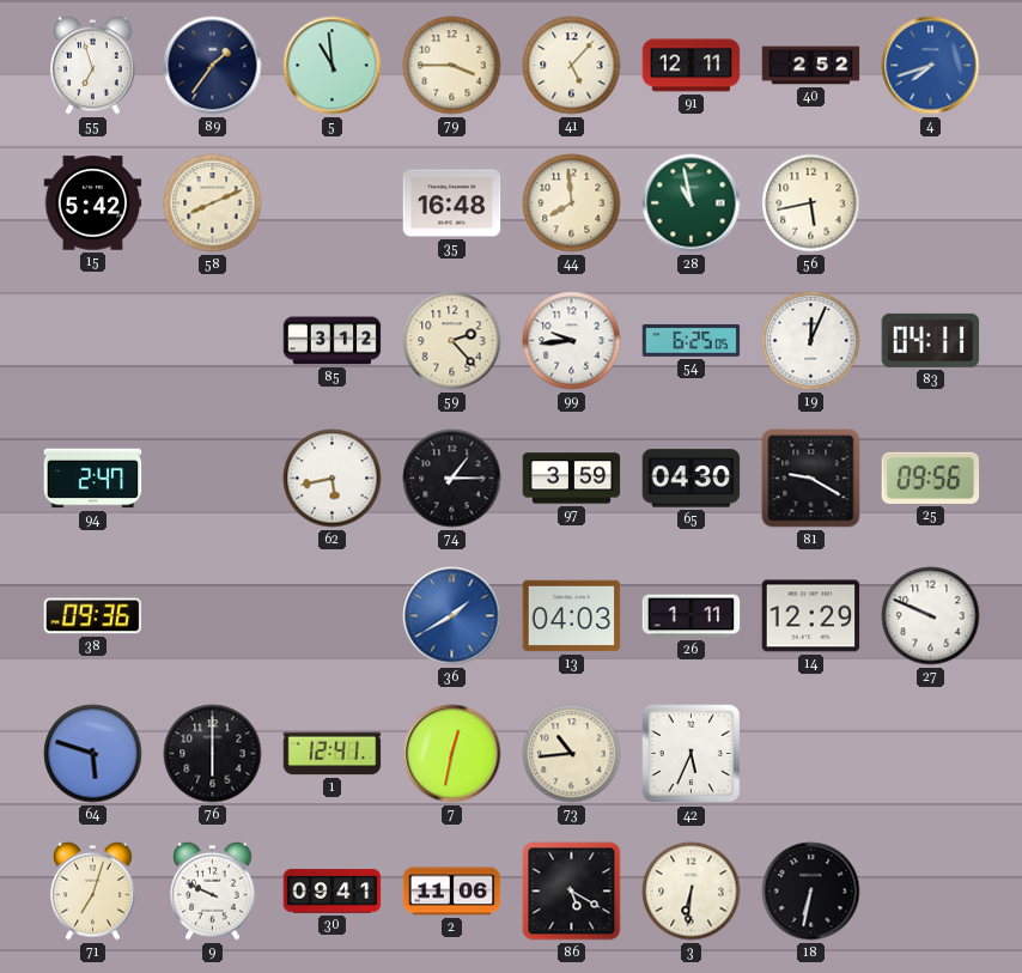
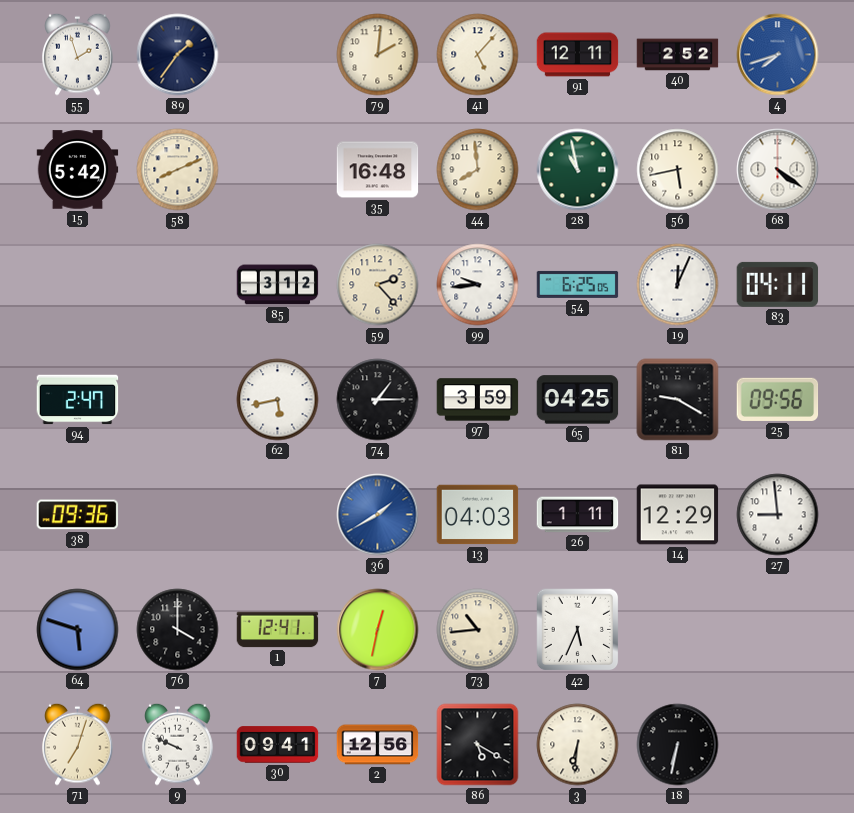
55: 6:57 -> 1:57 (78, 54)
5: 10:59 -> none (333, 66)
79: 3:45 -> 2:01 (378, 55)
68: none -> 4:21 (778, 170)
65: 04:30 -> 04:25 (578, 400)
27: 9:49 -> 8:59 (778, 515)
76: 6:00 -> 4:00 (178, 630)
2: 11:06 -> 12:56 (378, 745)
